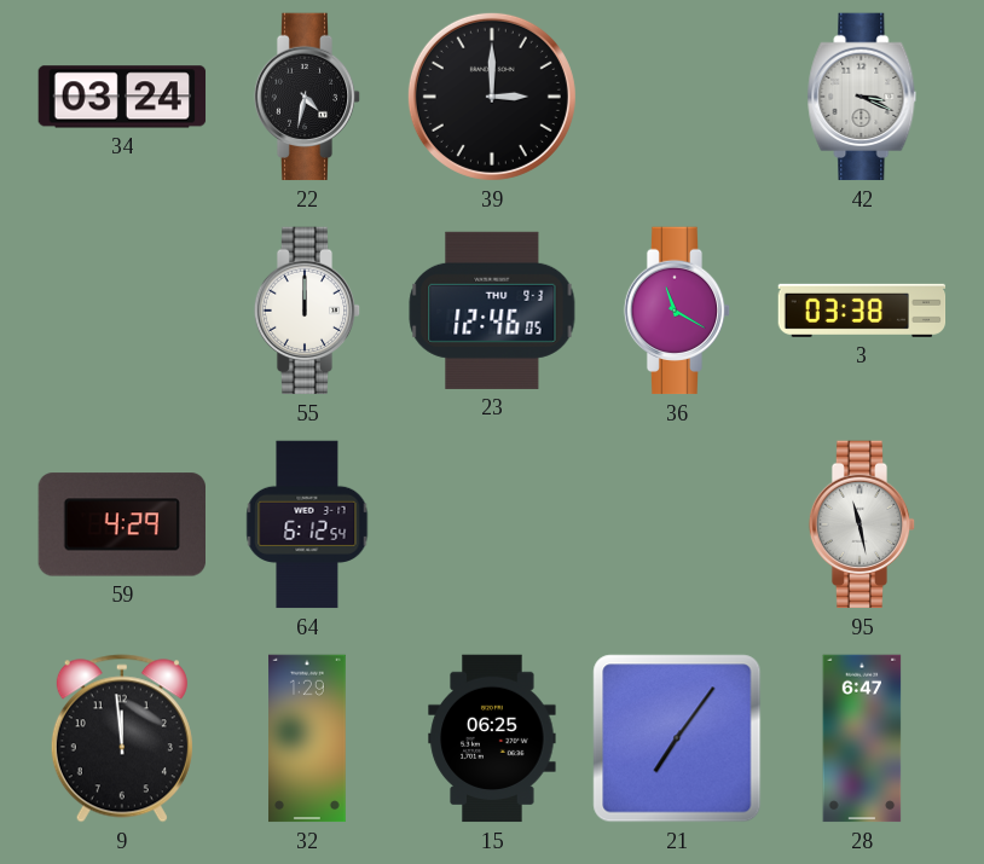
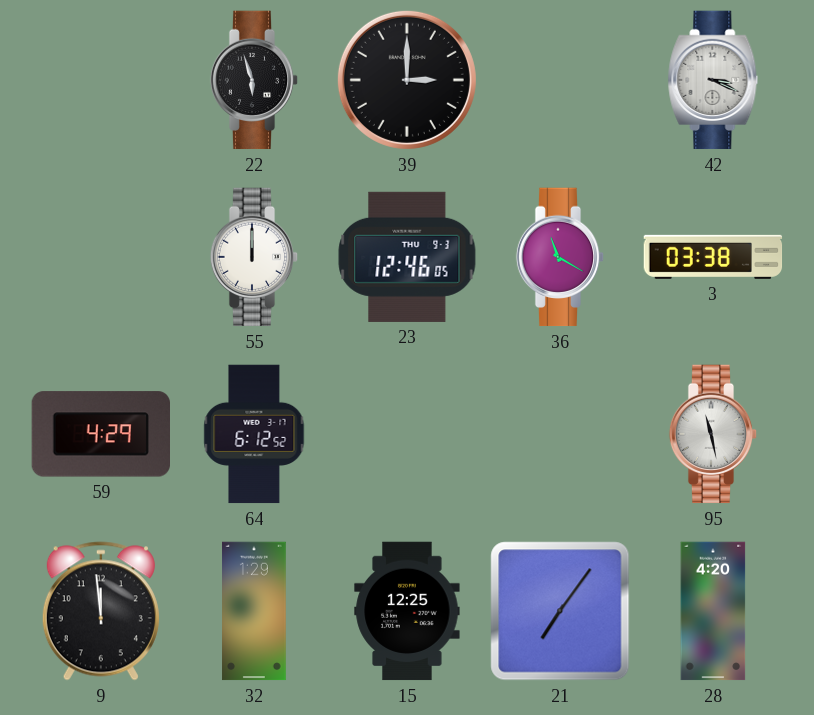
34: 03:24 -> none (122, 97)
22: 4:32 -> 5:57 (254, 80)
64: 6:12:54 -> 6:12:52 (254, 434)
15: 06:25 -> 12:25 (407, 611)
28: 6:47 -> 4:20 (713, 611)
